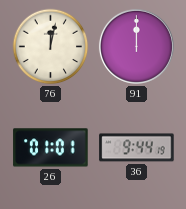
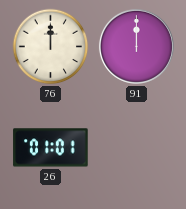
76: 12:02 -> 12:00 (51, 47)
36: 9:44 -> none (137, 148)
